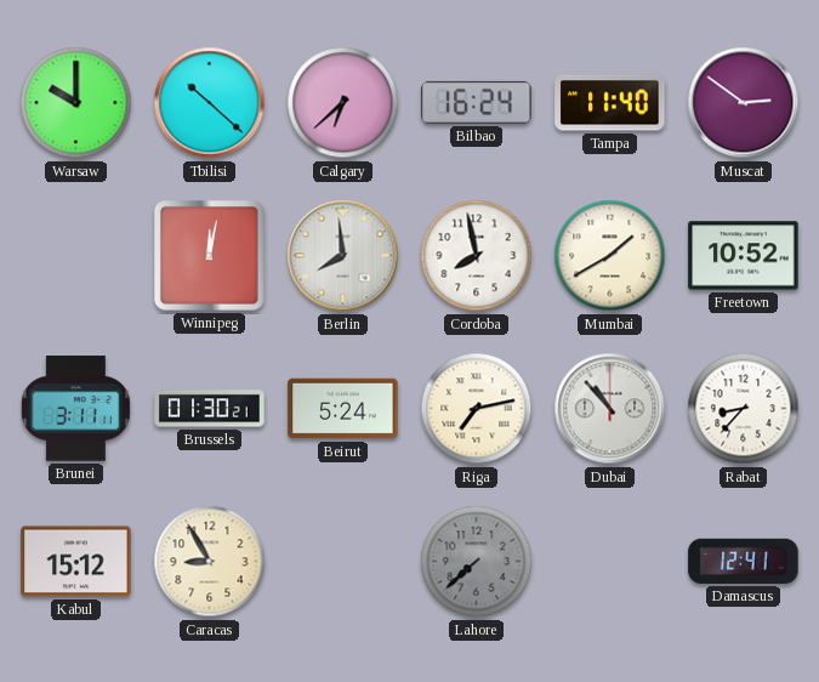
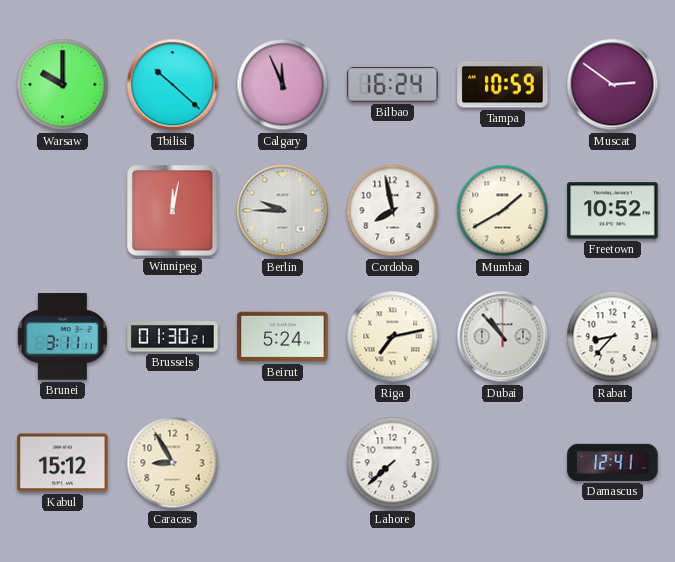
Calgary: 6:38 -> 11:56 (283, 85)
Tampa: 11:40 -> 10:59 (503, 85)
Berlin: 7:59 -> 9:45 (283, 211)
Lahore dial: grey -> white (393, 463)
